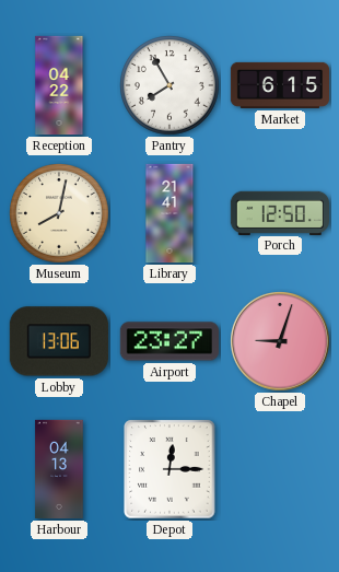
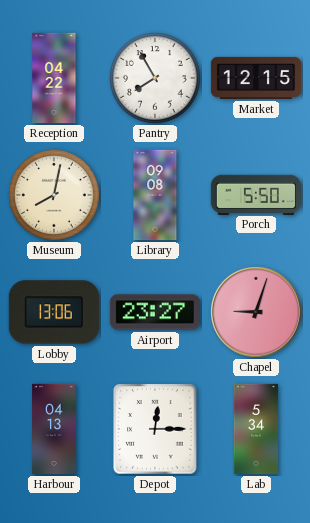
Market: 6:15 -> 12:15 (255, 78)
Library: 21:41 -> 09:08 (155, 195)
Porch: 12:50 -> 5:50 (255, 194)
Lab: none -> 5:34 (256, 429)
